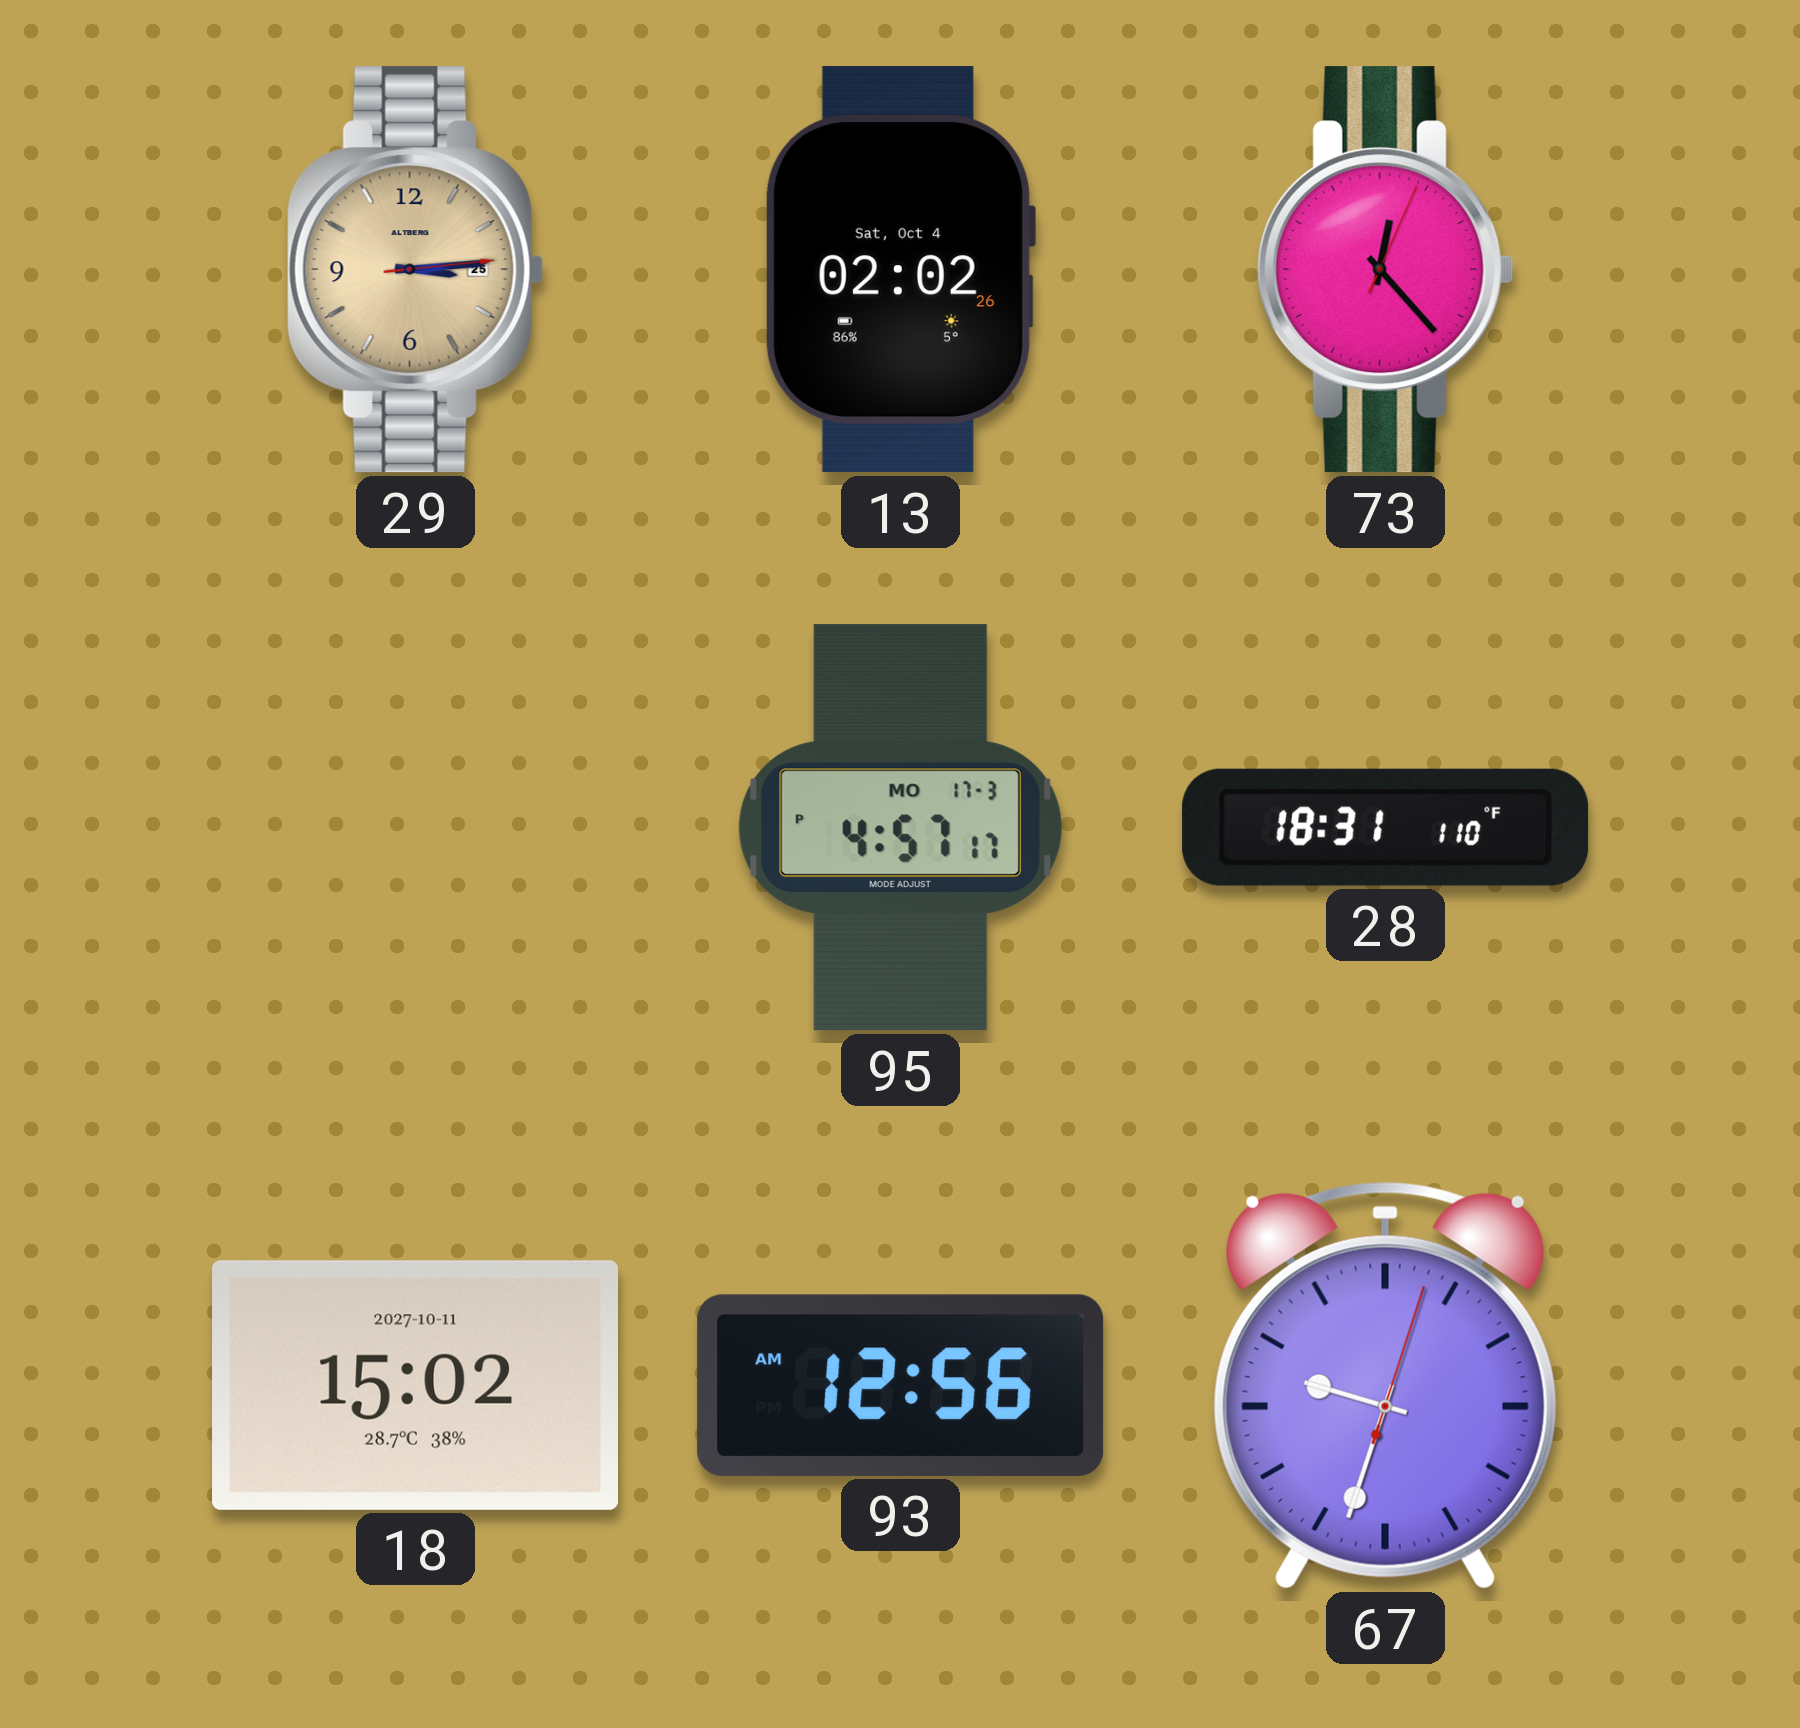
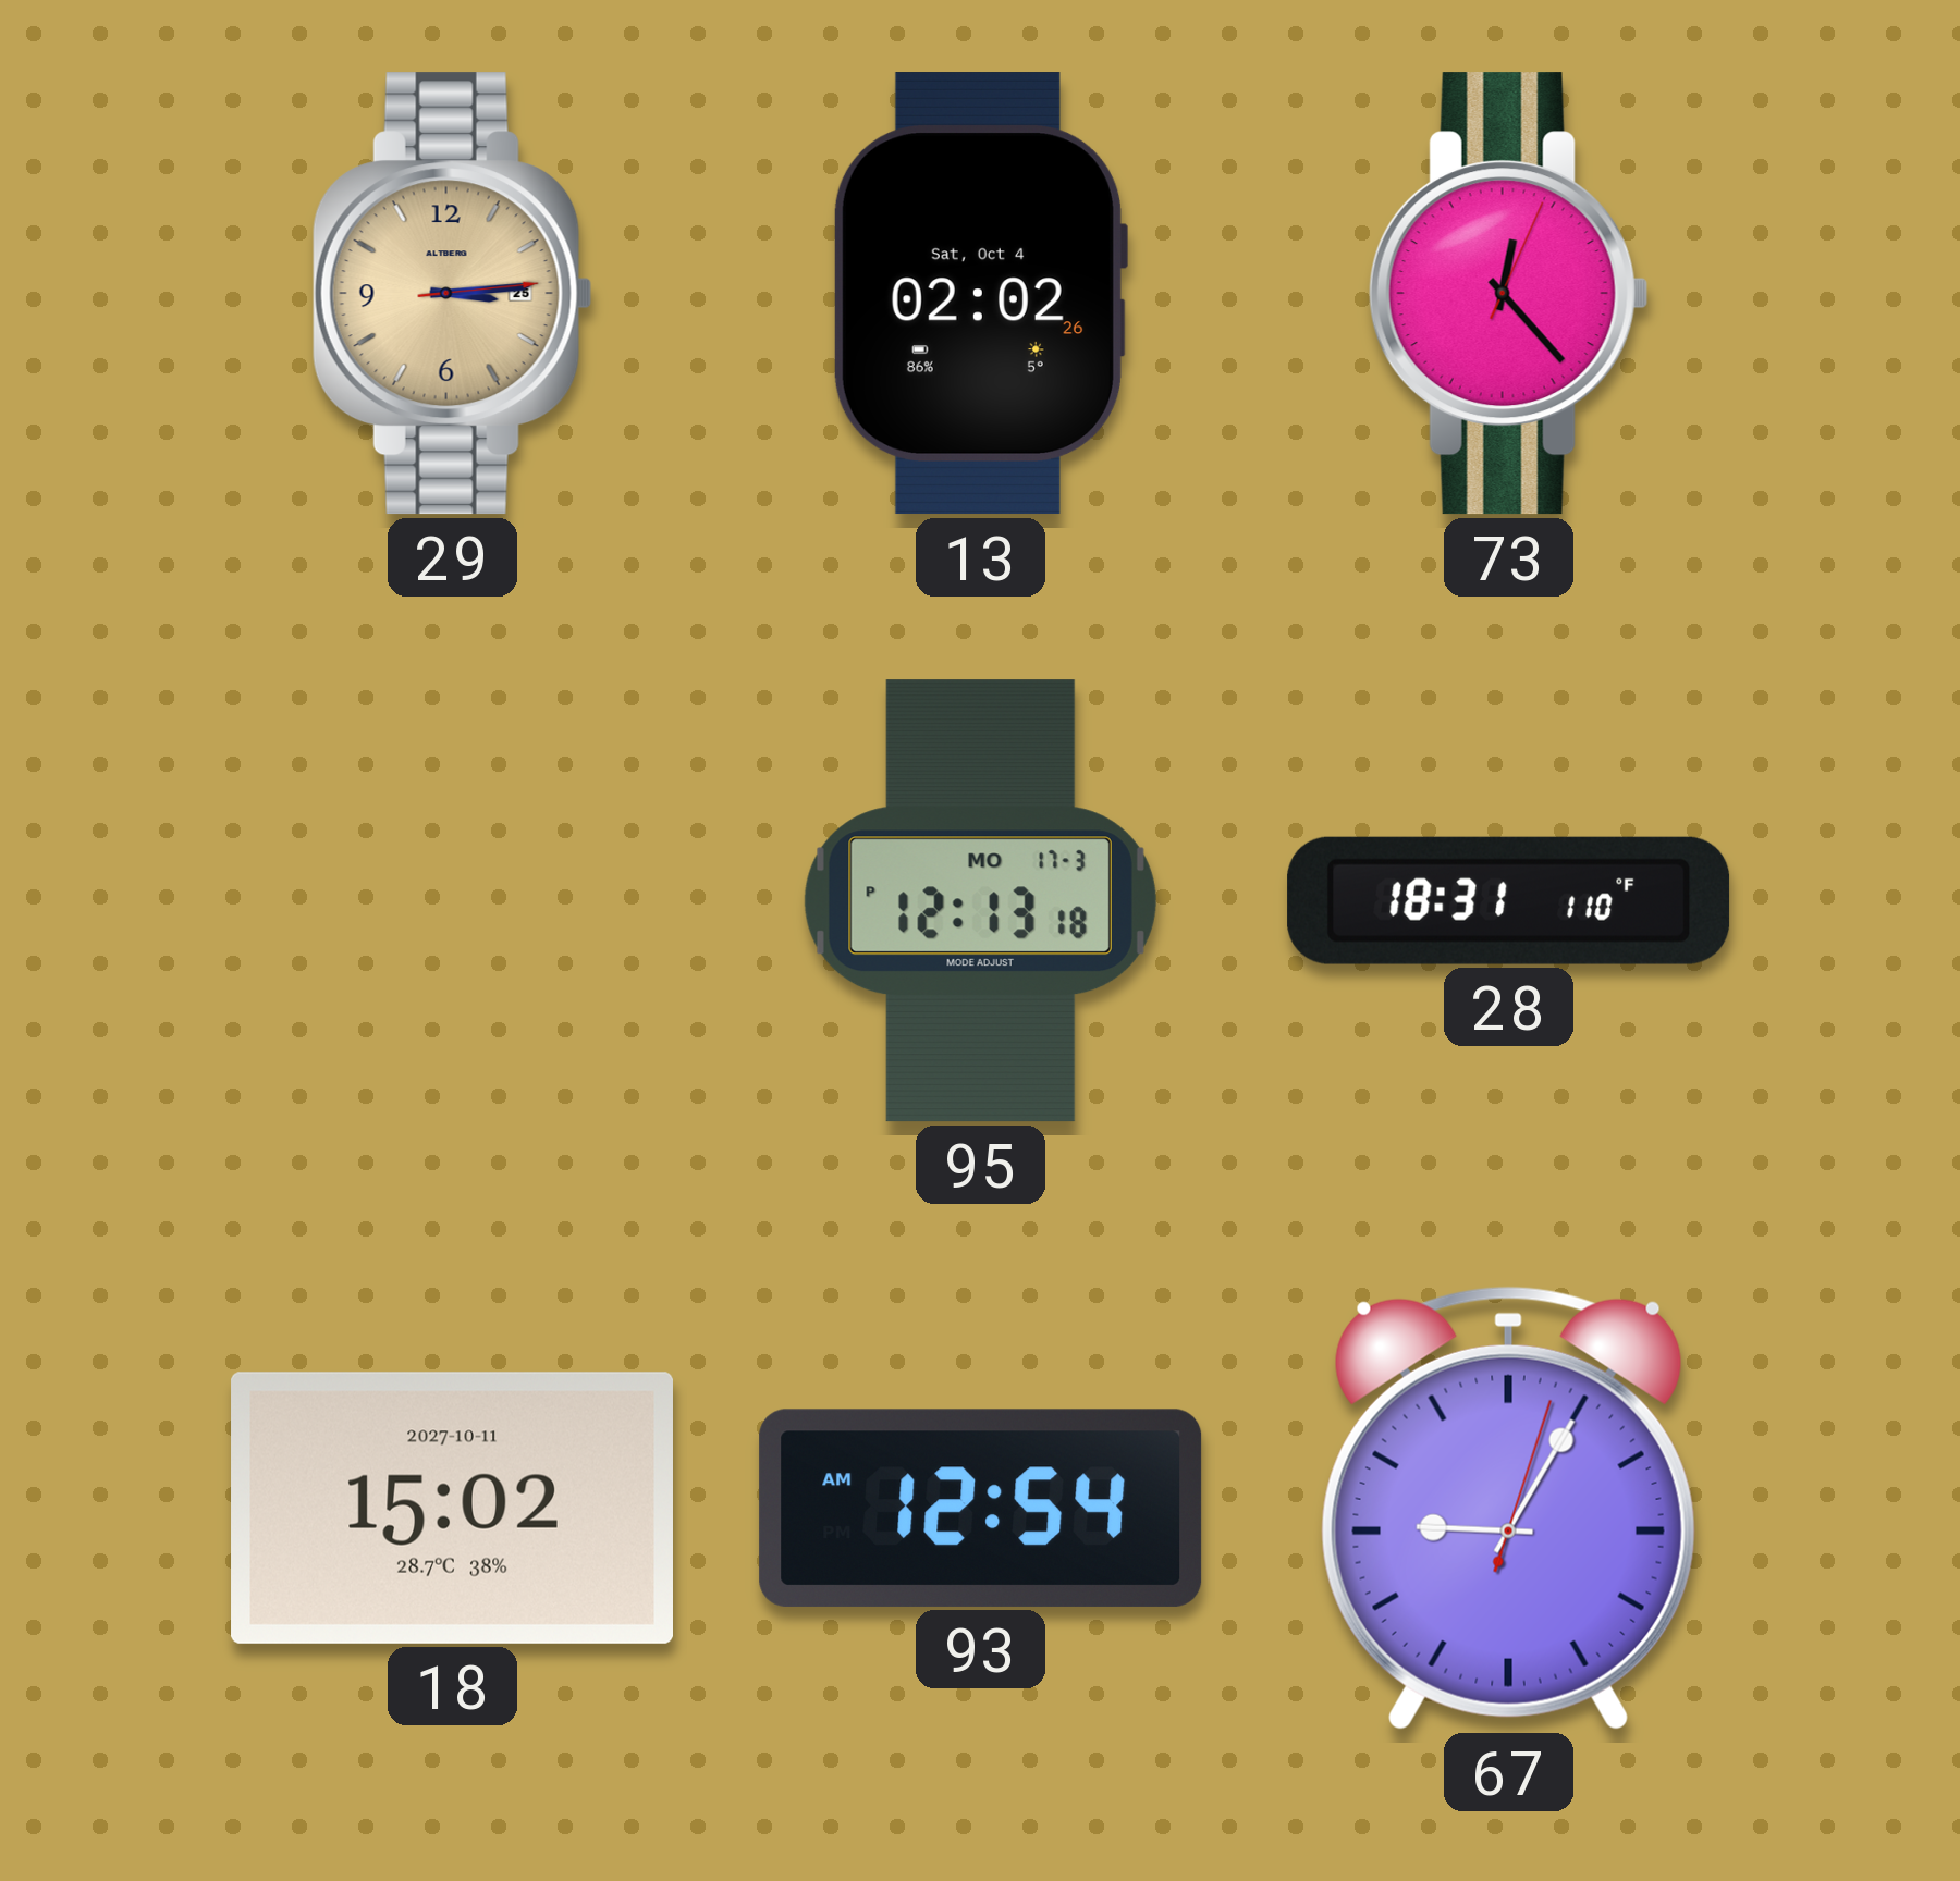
95: 4:57 -> 12:13 (980, 901)
93: 12:56 -> 12:54 (981, 1508)
67: 9:33 -> 9:05 (1508, 1508)
